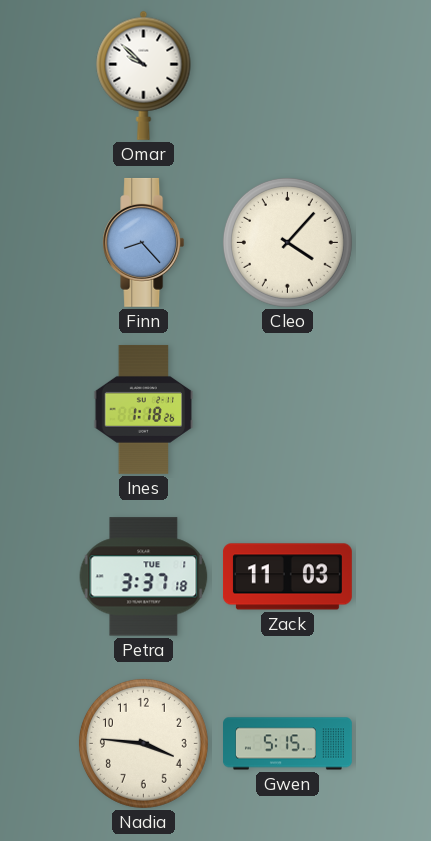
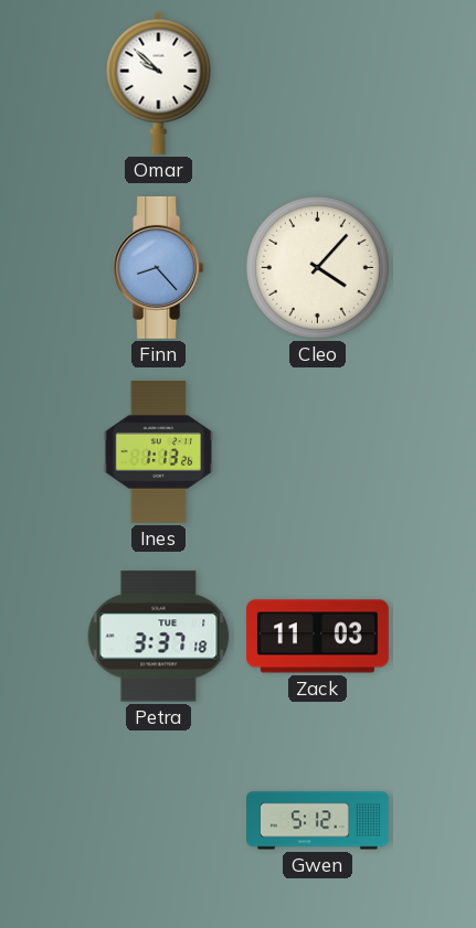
Ines: 1:18 -> 1:13 (159, 451)
Nadia: 3:46 -> none (143, 743)
Gwen: 5:15 -> 5:12 (318, 821)
